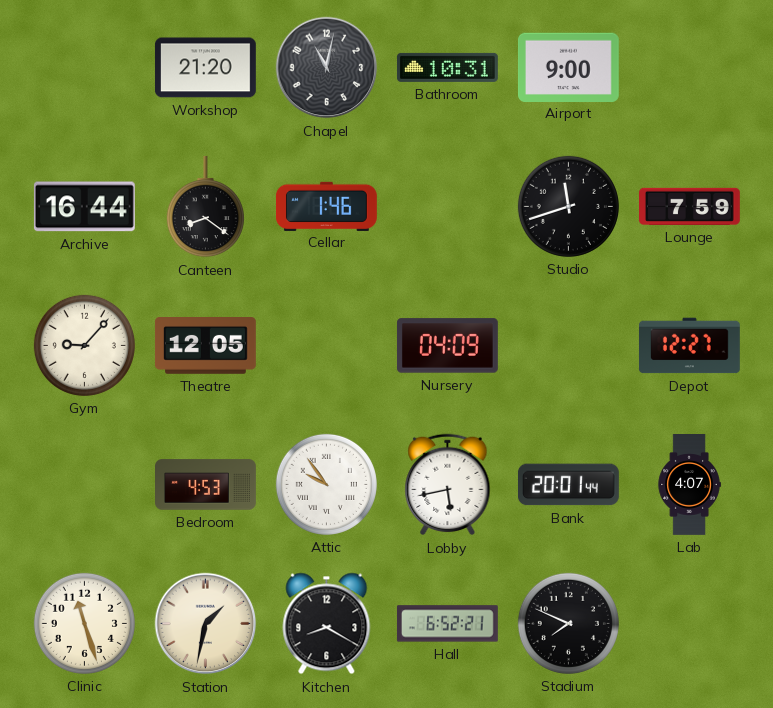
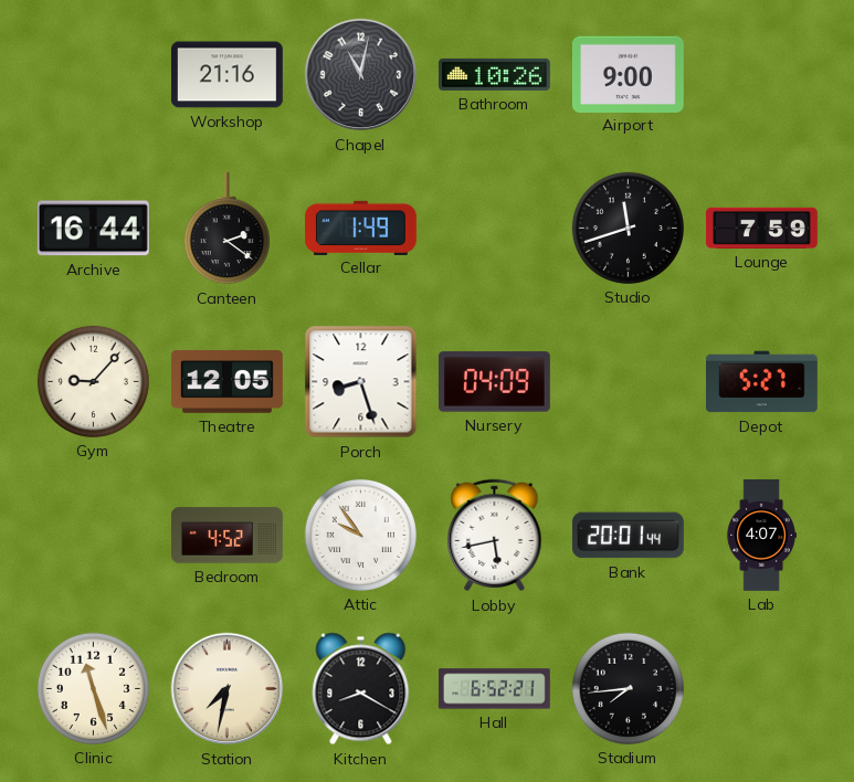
Workshop: 21:20 -> 21:16 (226, 75)
Bathroom: 10:31 -> 10:26 (494, 74)
Canteen: 8:21 -> 2:21 (226, 229)
Cellar: 1:46 -> 1:49 (360, 228)
Porch: none -> 8:27 (361, 382)
Depot: 12:27 -> 5:27 (762, 382)
Bedroom: 4:53 -> 4:52 (228, 536)
Station: 1:32 -> 7:32 (228, 689)
Stadium: 7:49 -> 7:44 (628, 688)
